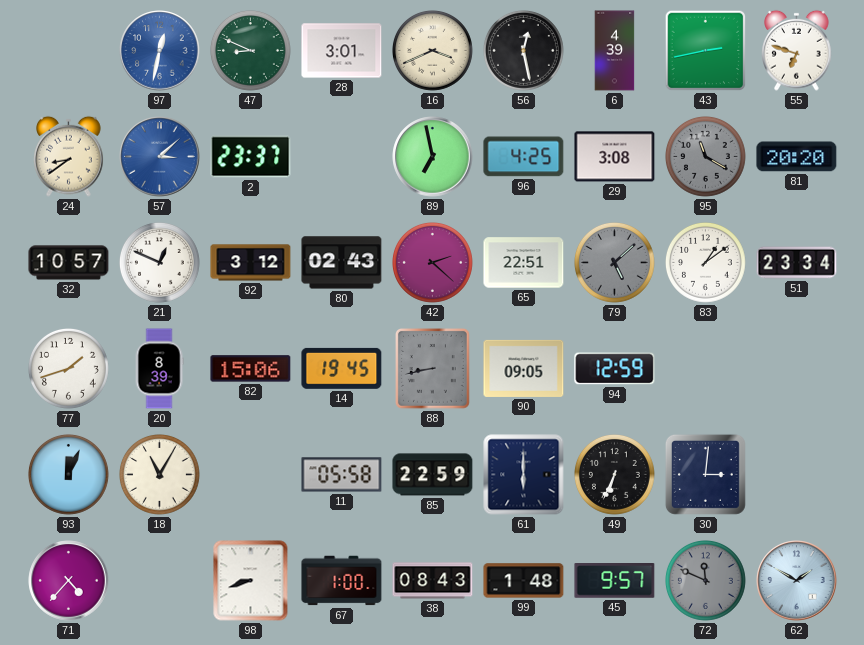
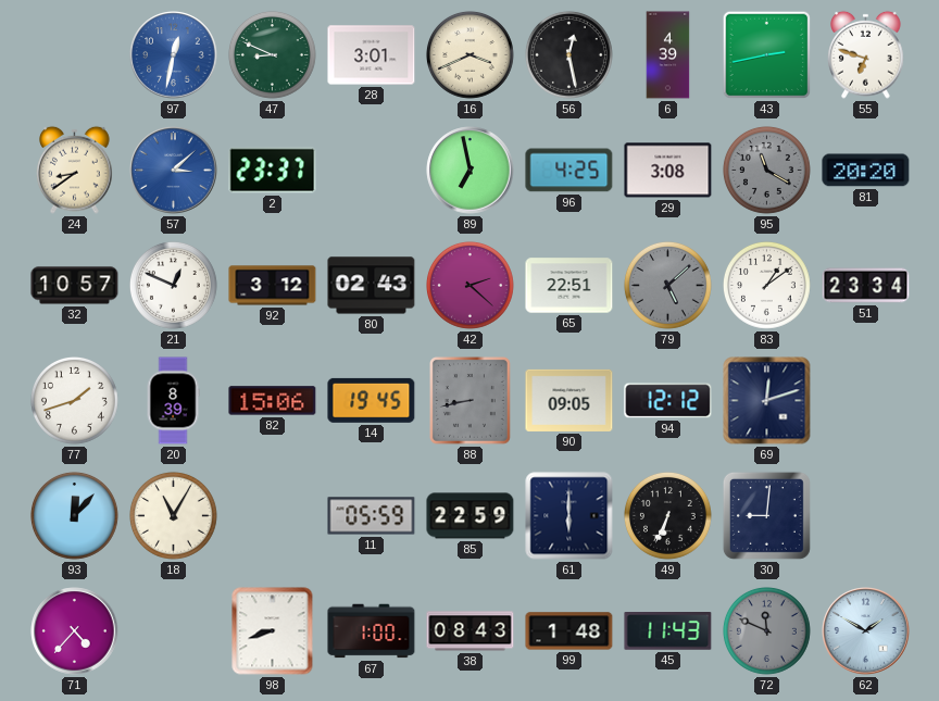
94: 12:59 -> 12:12 (668, 401)
69: none -> 12:12 (767, 401)
93: 12:04 -> 12:07 (75, 516)
11: 05:58 -> 05:59 (372, 516)
30: 3:01 -> 9:01 (766, 515)
45: 9:57 -> 11:43 (668, 631)
